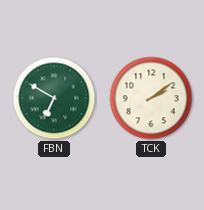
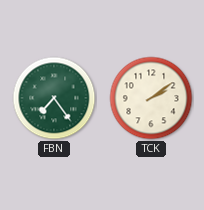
FBN: 6:50 -> 7:24 (54, 98)
